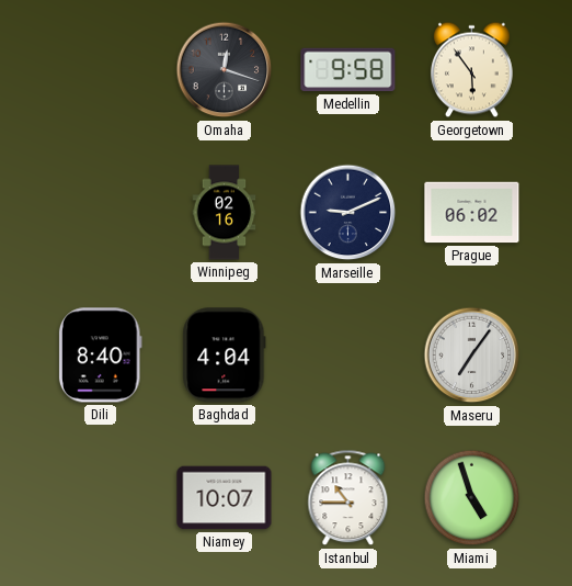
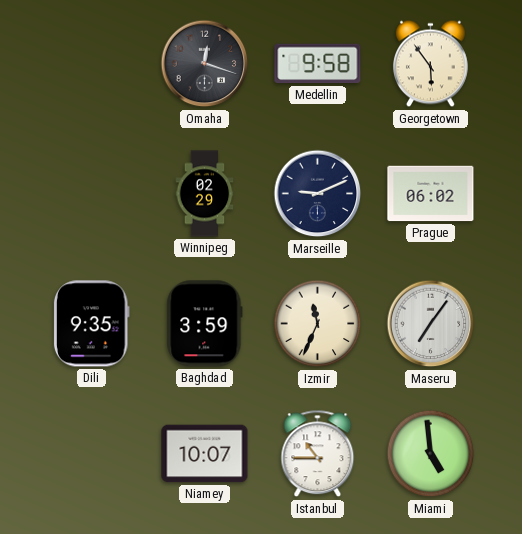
Winnipeg: 02:16 -> 02:29 (205, 194)
Dili: 8:40 -> 9:35 (91, 324)
Baghdad: 4:04 -> 3:59 (205, 324)
Izmir: none -> 11:34 (318, 324)
Miami: 4:57 -> 4:59 (431, 454)
